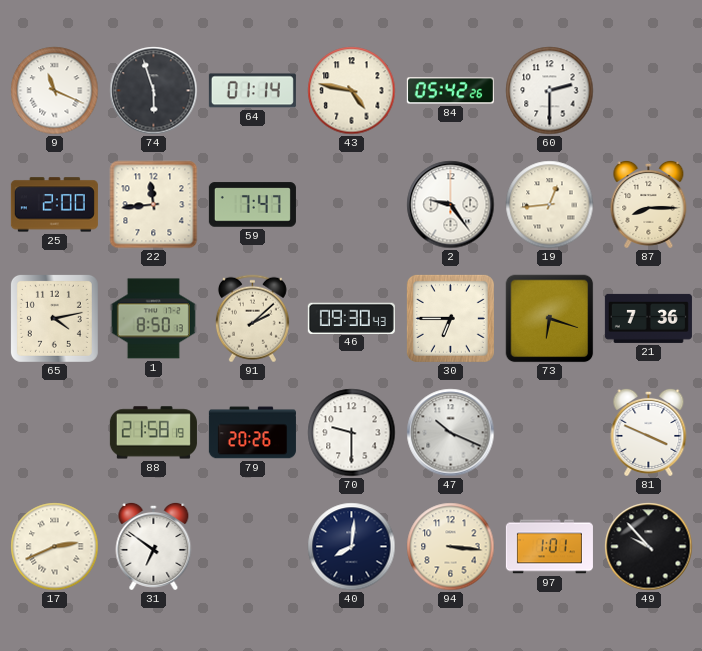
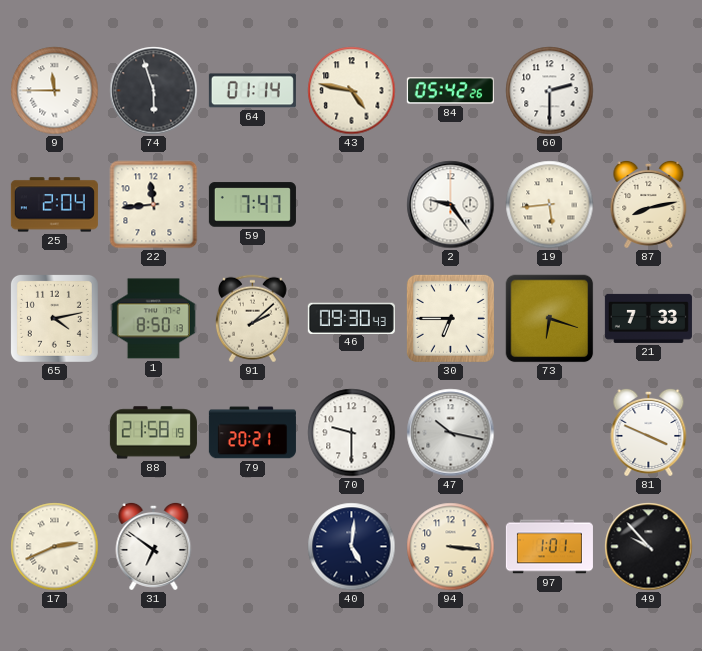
9: 11:19 -> 11:45 (55, 91)
25: 2:00 -> 2:04 (54, 205)
19: 12:44 -> 5:44 (550, 205)
87: 8:15 -> 8:13 (649, 204)
21: 7:36 -> 7:33 (648, 318)
79: 20:26 -> 20:21 (252, 433)
47: 10:19 -> 10:17 (451, 433)
40: 8:01 -> 5:01 (352, 547)
